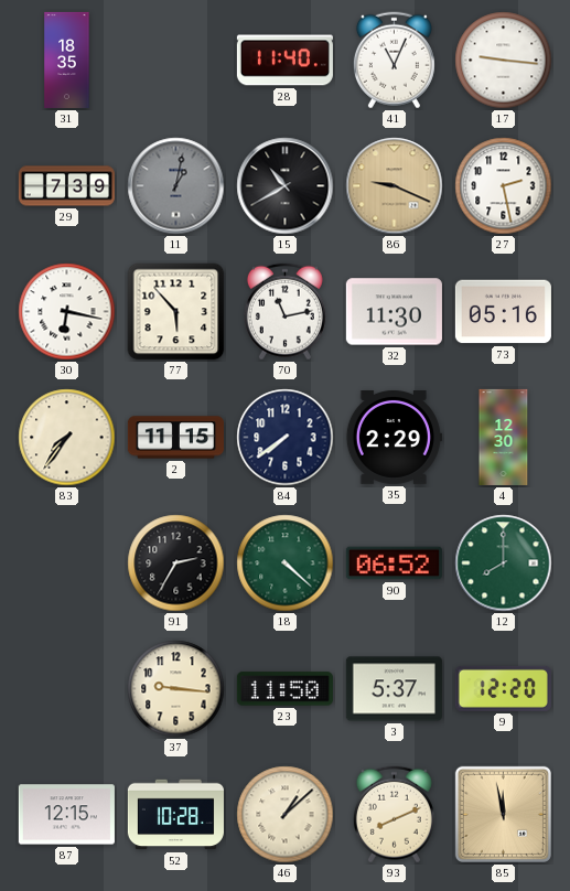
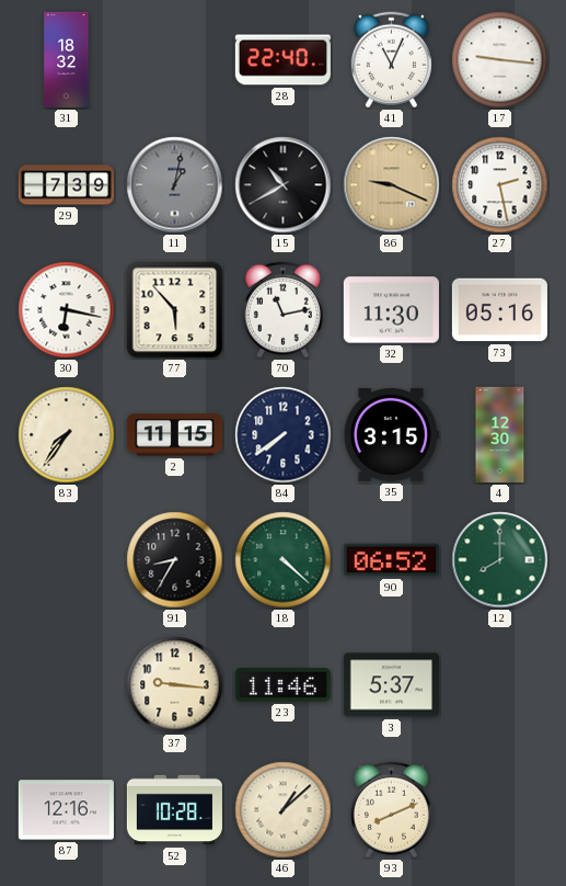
31: 18:35 -> 18:32 (67, 59)
28: 11:40 -> 22:40 (282, 60)
35: 2:29 -> 3:15 (391, 435)
91: 2:35 -> 8:35 (175, 560)
23: 11:50 -> 11:46 (282, 685)
9: 12:20 -> none (503, 688)
87: 12:15 -> 12:16 (66, 810)
85: 11:58 -> none (503, 814)
